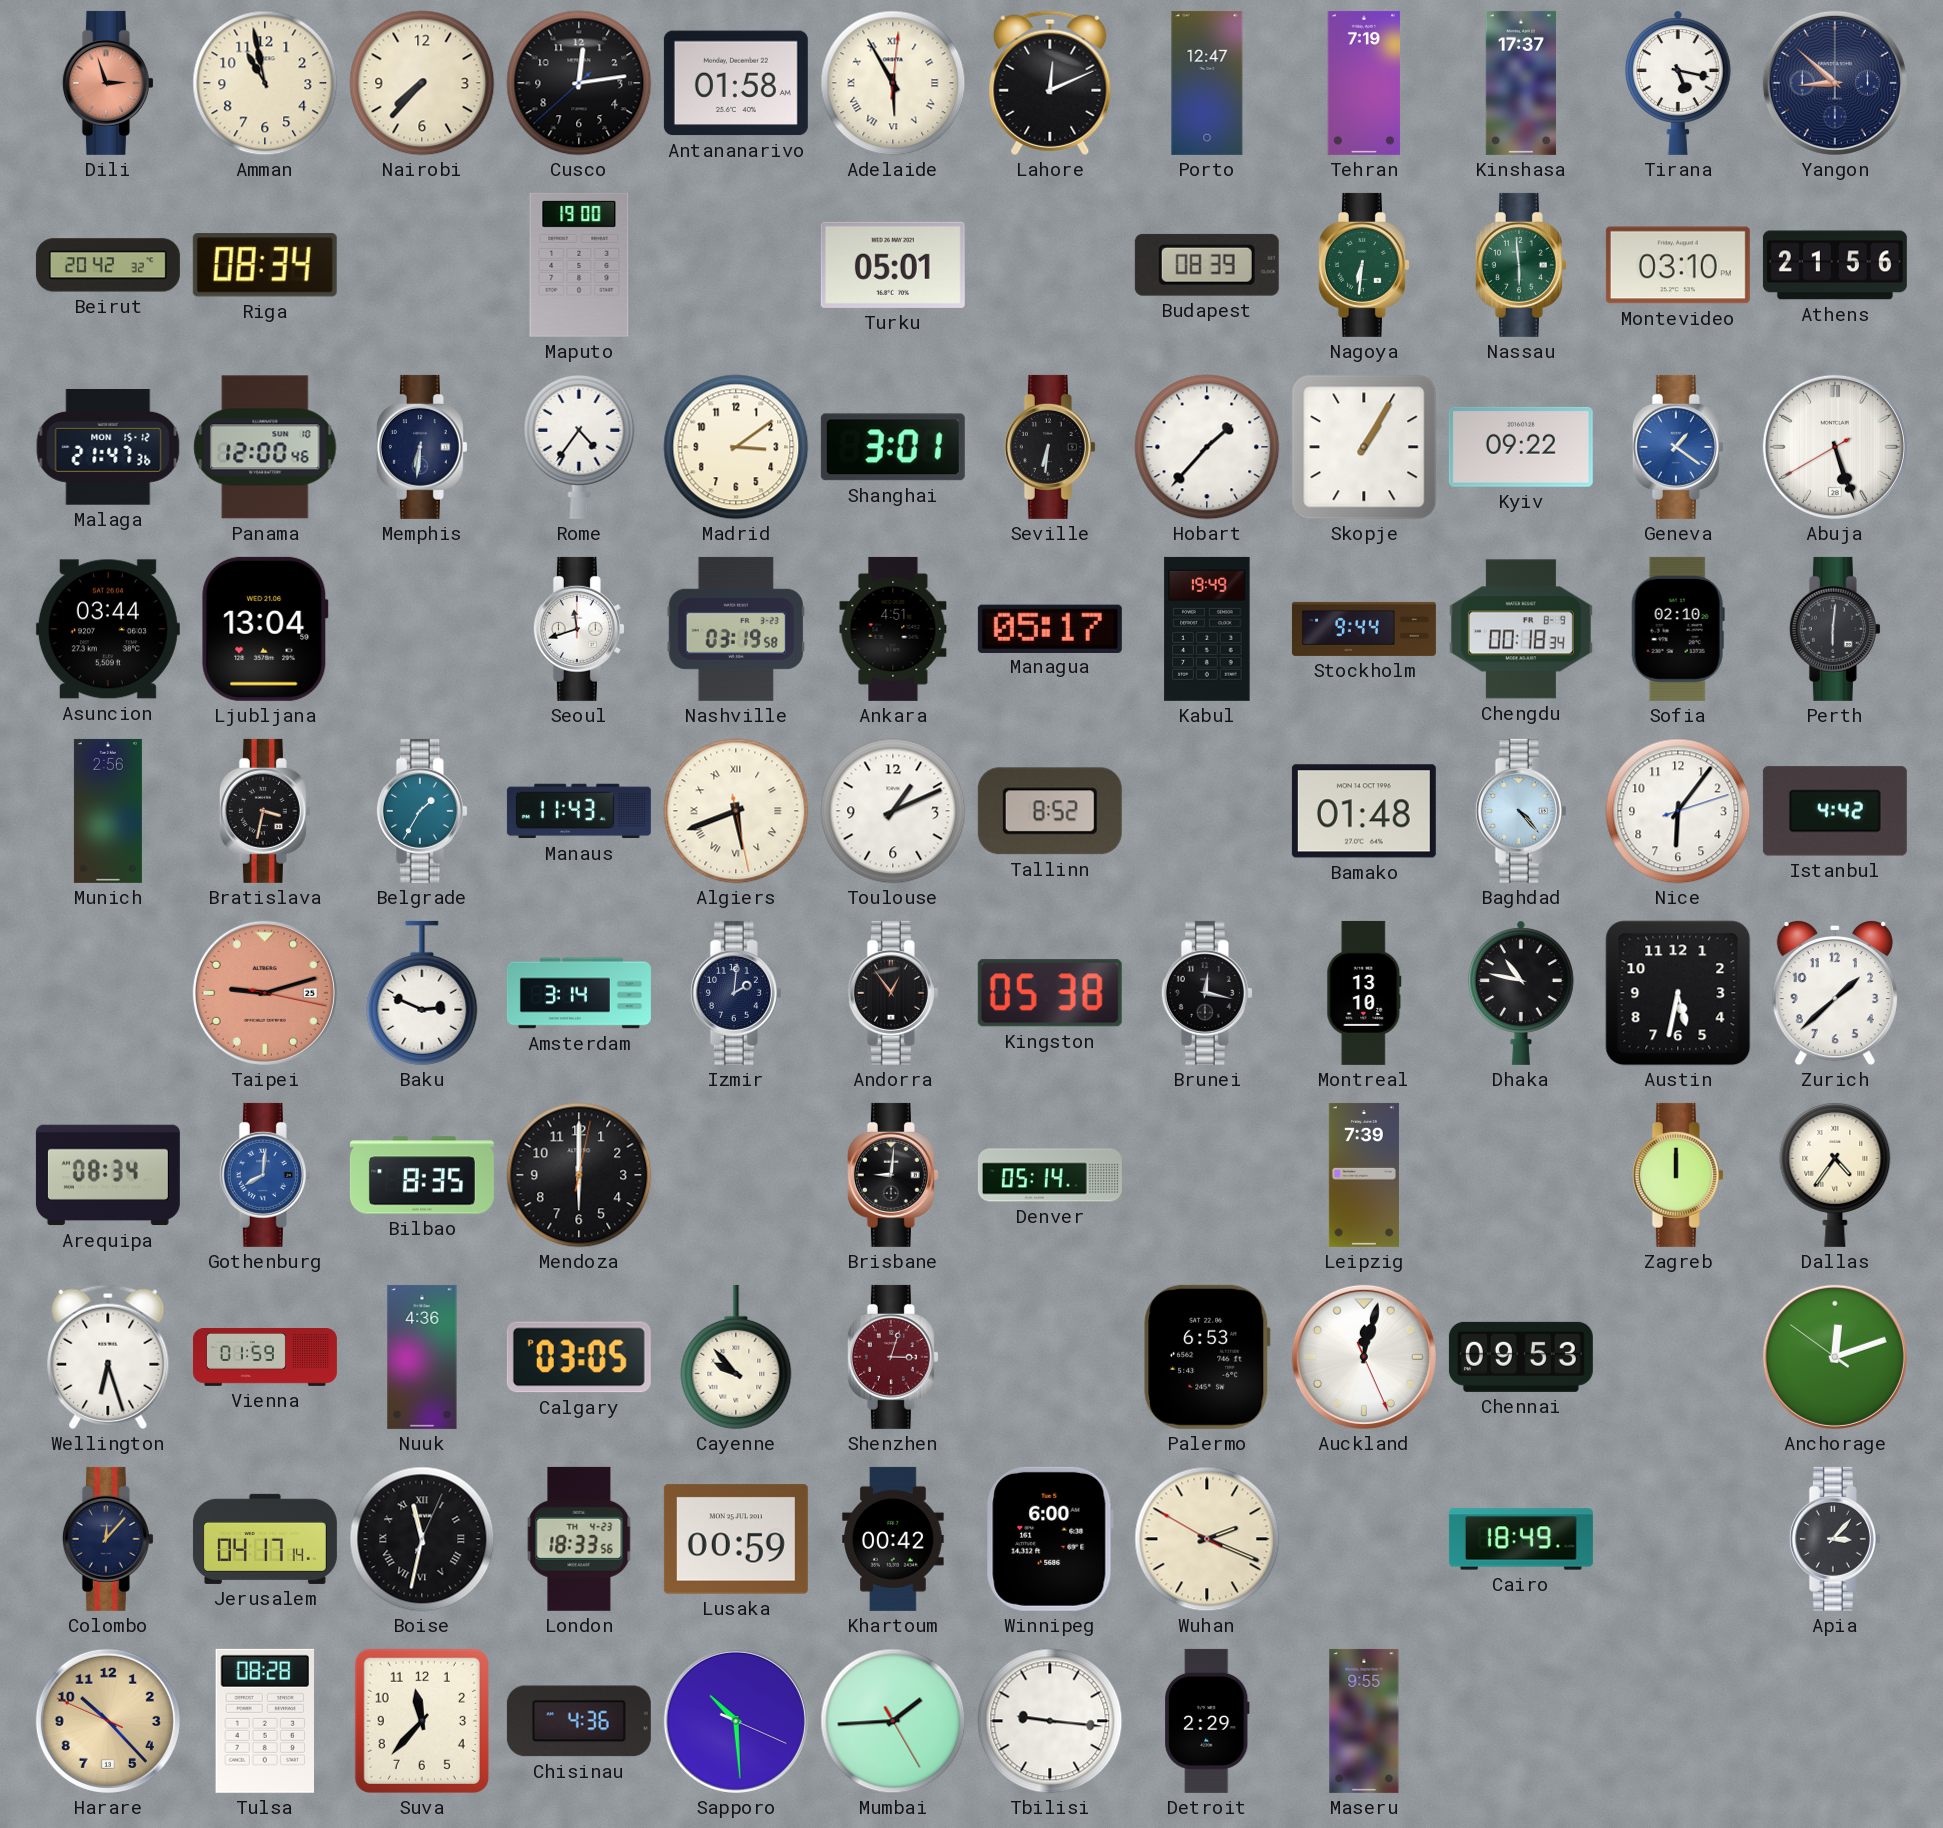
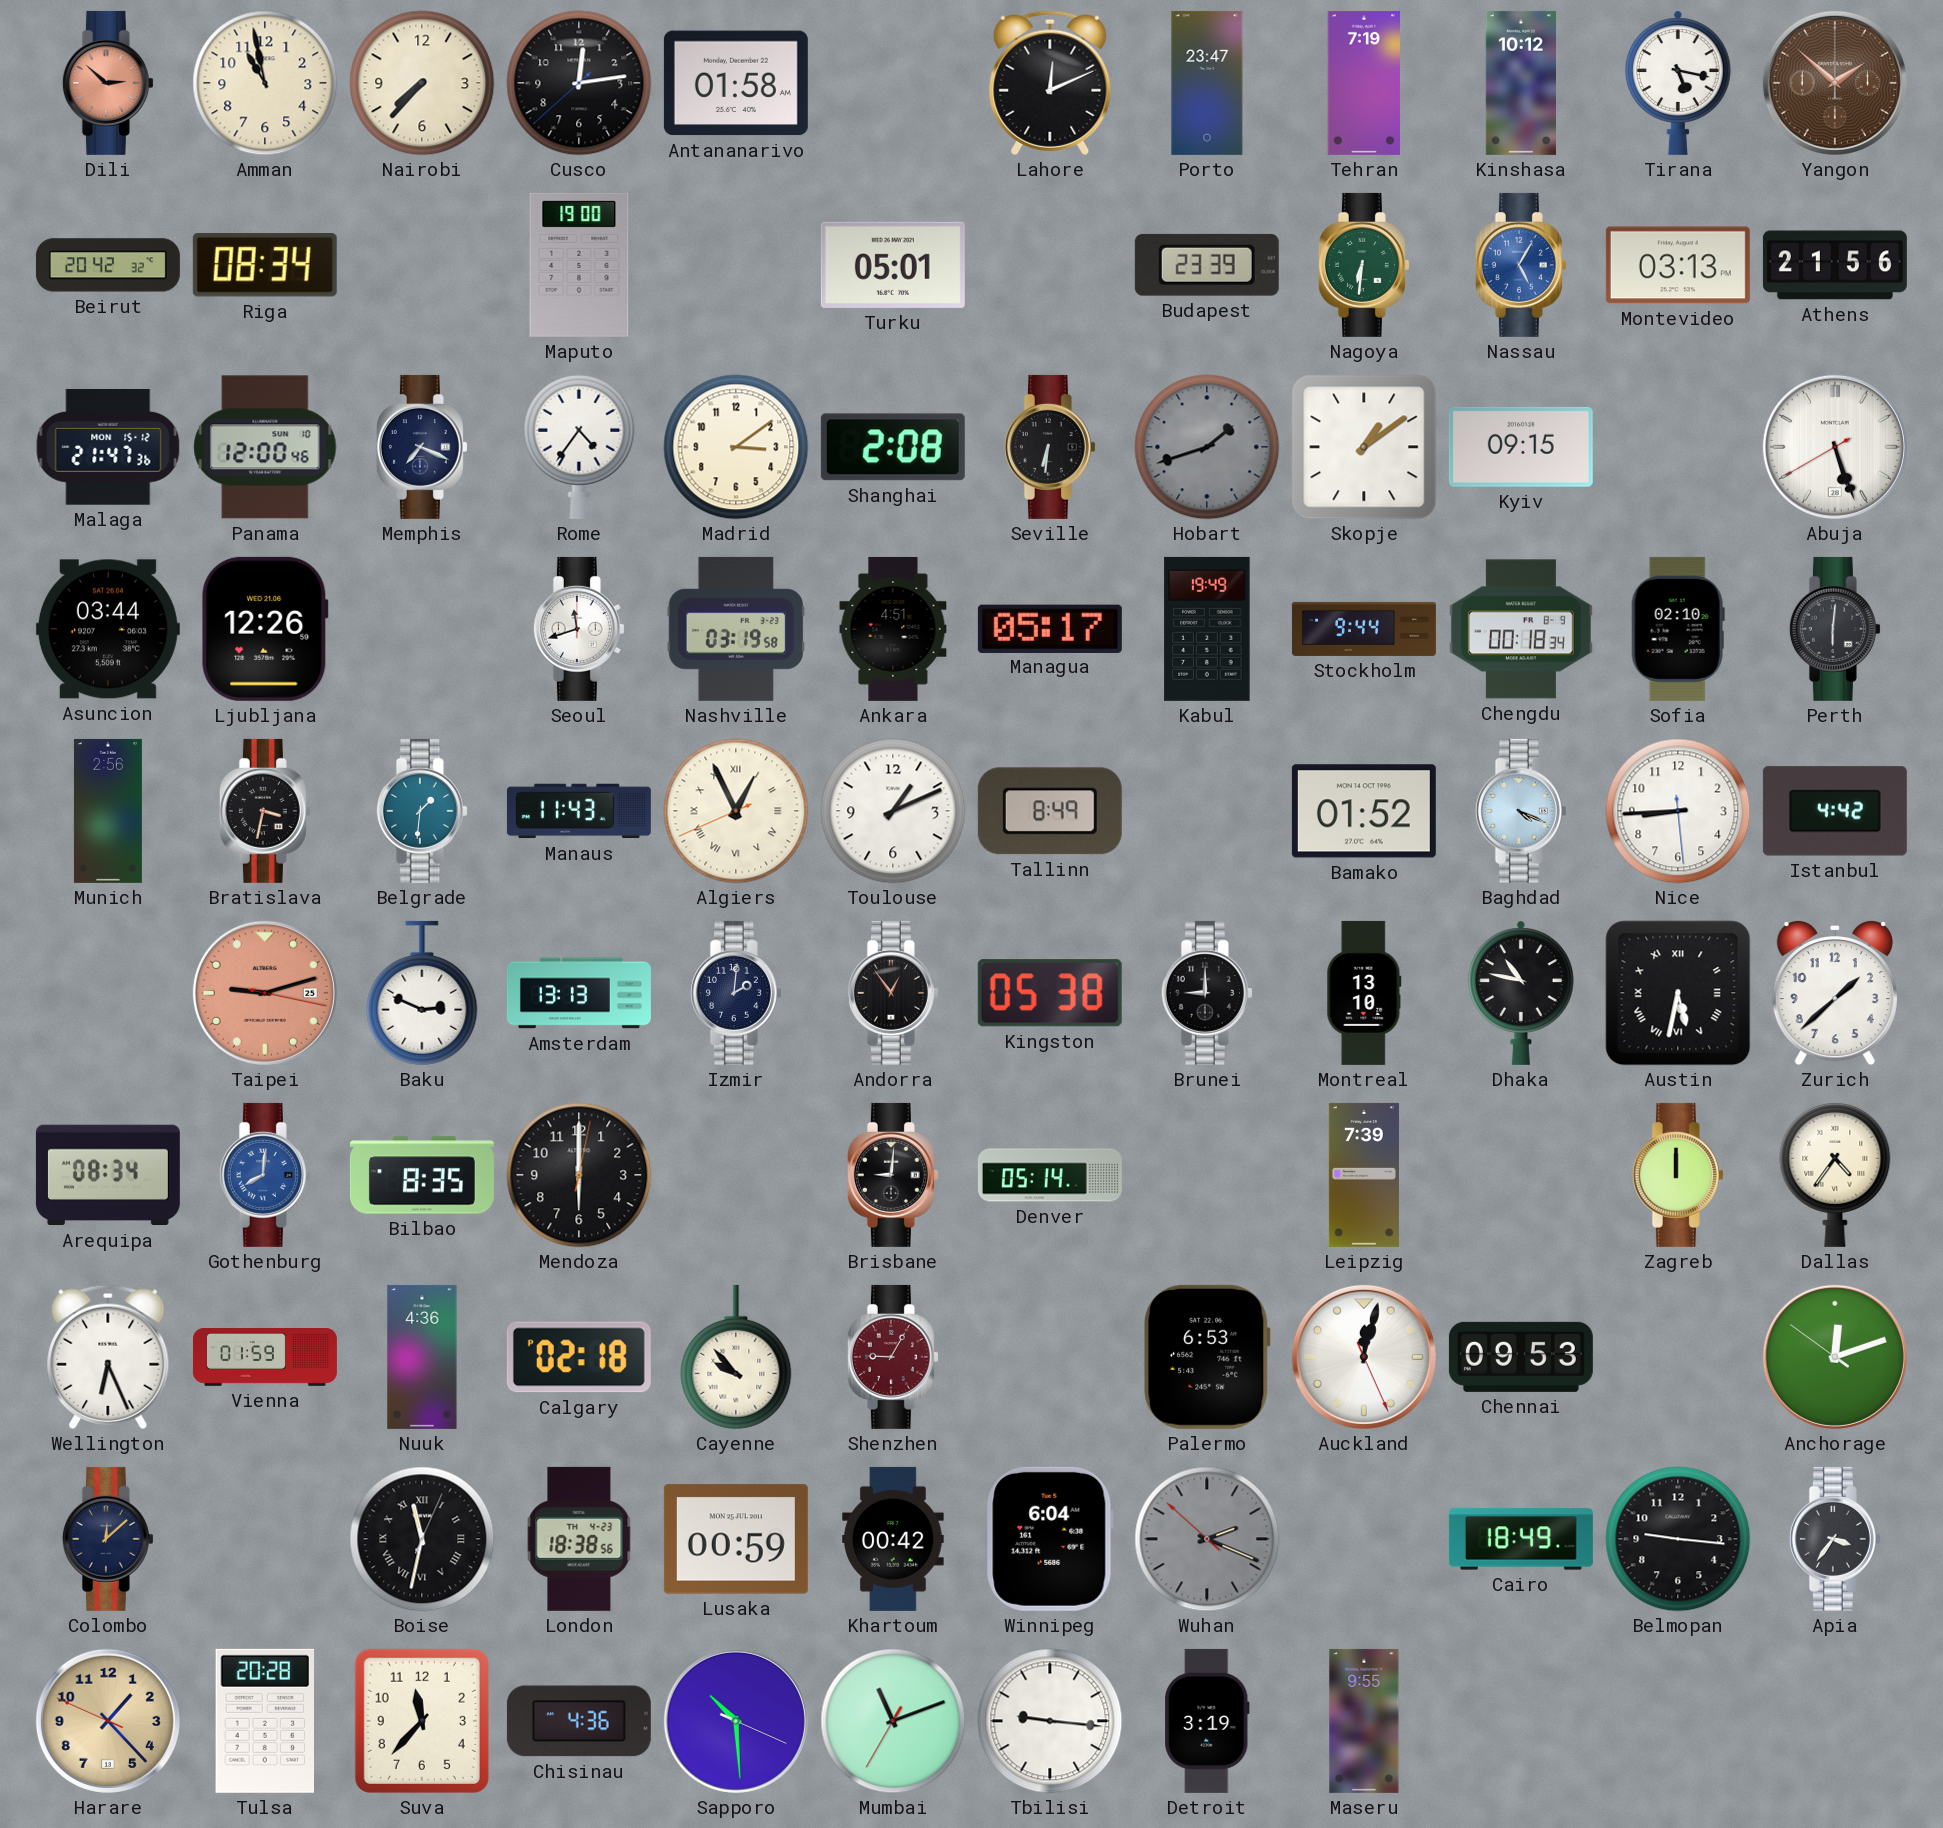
Dili: 2:57 -> 2:52 (108, 83)
Adelaide: 5:55 -> none (893, 83)
Porto: 12:47 -> 23:47 (1207, 83)
Kinshasa: 17:37 -> 10:12 (1521, 83)
Yangon: 8:52 -> 1:52 (1835, 83)
Yangon dial: navy -> brown (1835, 83)
Budapest: 08:39 -> 23:39 (1207, 265)
Nassau: 5:59 -> 5:05 (1521, 265)
Nassau dial: green -> blue (1521, 265)
Montevideo: 03:10 -> 03:13 (1678, 265)
Memphis: 6:31 -> 7:19 (422, 447)
Shanghai: 3:01 -> 2:08 (893, 447)
Hobart: 1:37 -> 1:42 (1207, 447)
Hobart dial: white -> grey (1207, 447)
Skopje: 1:05 -> 1:09 (1364, 447)
Kyiv: 09:22 -> 09:15 (1521, 447)
Geneva: 1:21 -> none (1678, 447)
Ljubljana: 13:04 -> 12:26 (265, 629)
Belgrade: 1:35 -> 1:31 (422, 811)
Algiers: 5:41 -> 12:55 (736, 811)
Tallinn: 8:52 -> 8:49 (1050, 811)
Bamako: 01:48 -> 01:52 (1364, 811)
Baghdad: 4:23 -> 4:19 (1521, 811)
Nice: 6:06 -> 8:44 (1678, 811)
Amsterdam: 3:14 -> 13:13 (579, 993)
Brunei: 12:17 -> 9:00 (1207, 993)
Austin numerals: Arabic -> Roman (1678, 993)
Wellington: 6:27 -> 6:26 (108, 1357)
Calgary: 03:05 -> 02:18 (579, 1357)
Shenzhen: 3:03 -> 9:05 (893, 1357)
Colombo: 12:07 -> 12:08 (108, 1539)
Jerusalem: 04:17 -> none (265, 1539)
London: 18:33 -> 18:38 (579, 1539)
Winnipeg: 6:00 -> 6:04 (1050, 1539)
Wuhan: 2:18:50 -> 2:18:52 (1207, 1539)
Wuhan dial: cream -> grey (1207, 1539)
Belmopan: none -> 9:16 (1678, 1539)
Apia: 3:07 -> 3:36 (1835, 1539)
Harare: 10:22 -> 1:22 (108, 1721)
Tulsa: 08:28 -> 20:28 (265, 1721)
Mumbai: 1:44 -> 11:11 (893, 1721)
Detroit: 2:29 -> 3:19 (1207, 1721)
